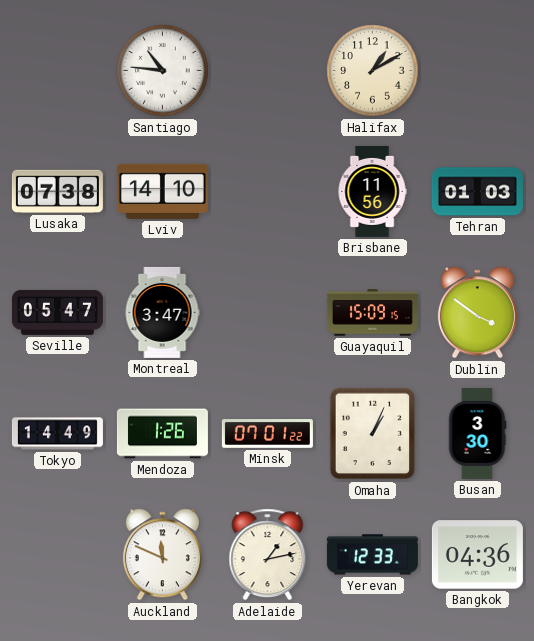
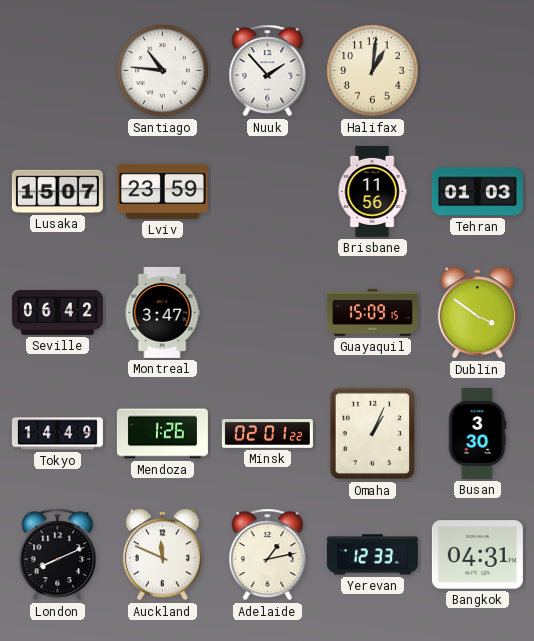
Nuuk: none -> 1:53 (268, 71)
Halifax: 1:10 -> 1:01 (373, 71)
Lusaka: 07:38 -> 15:07 (57, 191)
Lviv: 14:10 -> 23:59 (162, 191)
Seville: 05:47 -> 06:42 (57, 312)
Minsk: 07:01 -> 02:01 (267, 434)
London: none -> 8:11 (58, 555)
Bangkok: 04:36 -> 04:31 (477, 555)
